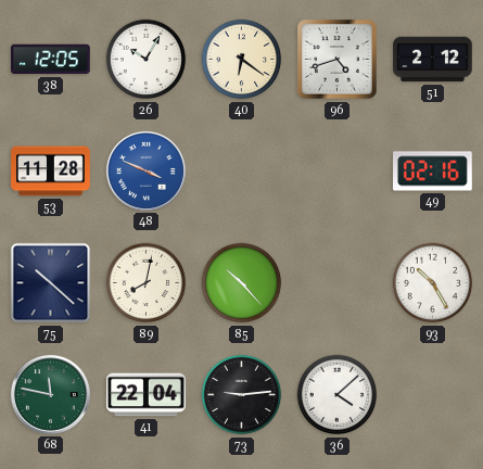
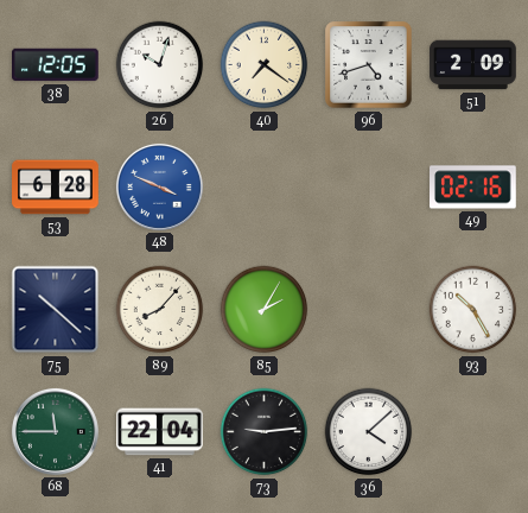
26: 10:05 -> 10:03 (160, 65)
40: 6:21 -> 7:21 (265, 65)
51: 2:12 -> 2:09 (473, 65)
53: 11:28 -> 6:28 (56, 188)
89: 8:02 -> 8:07 (160, 310)
85: 10:23 -> 2:05 (265, 310)
68: 11:47 -> 11:45 (55, 431)
